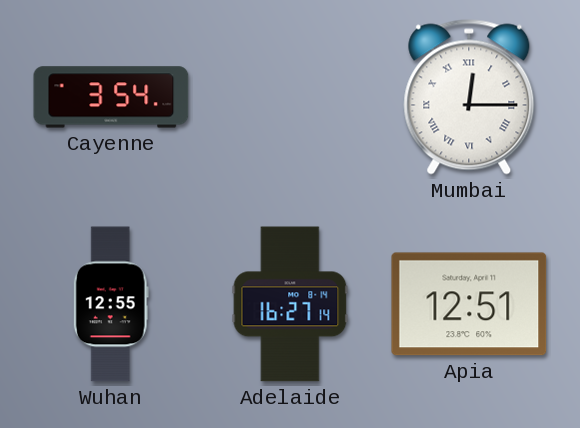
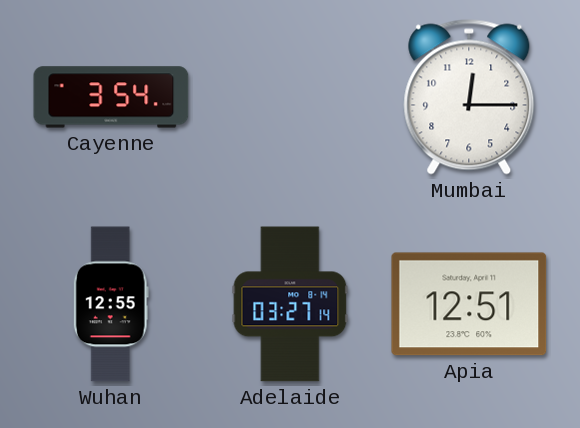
Mumbai numerals: Roman -> Arabic (469, 97)
Adelaide: 16:27 -> 03:27 (290, 304)
